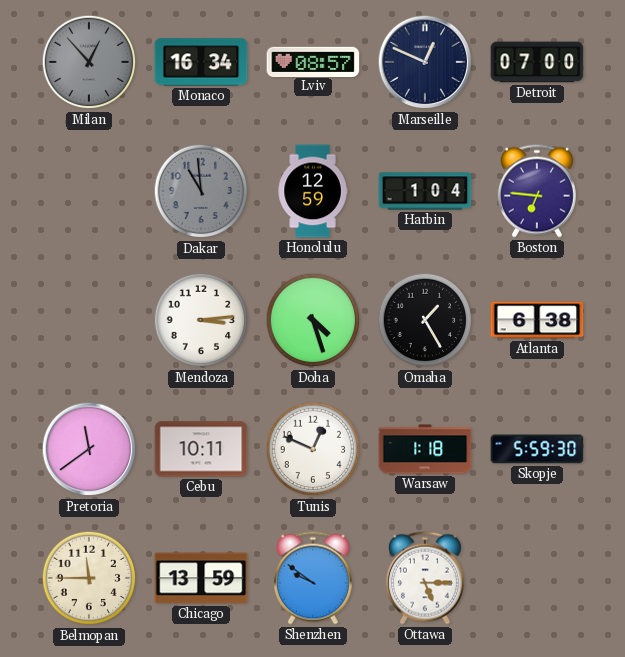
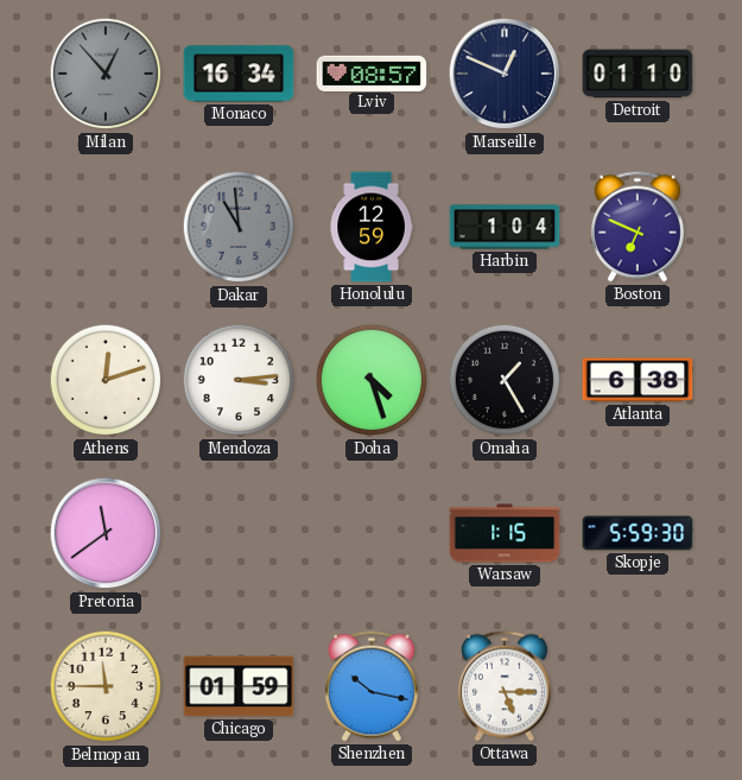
Detroit: 07:00 -> 01:10 (638, 74)
Boston: 6:46 -> 6:49 (638, 227)
Athens: none -> 12:12 (106, 380)
Cebu: 10:11 -> none (201, 449)
Tunis: 12:49 -> none (313, 449)
Warsaw: 1:18 -> 1:15 (505, 533)
Chicago: 13:59 -> 01:59 (239, 686)
Shenzhen: 9:51 -> 10:17 (372, 686)
